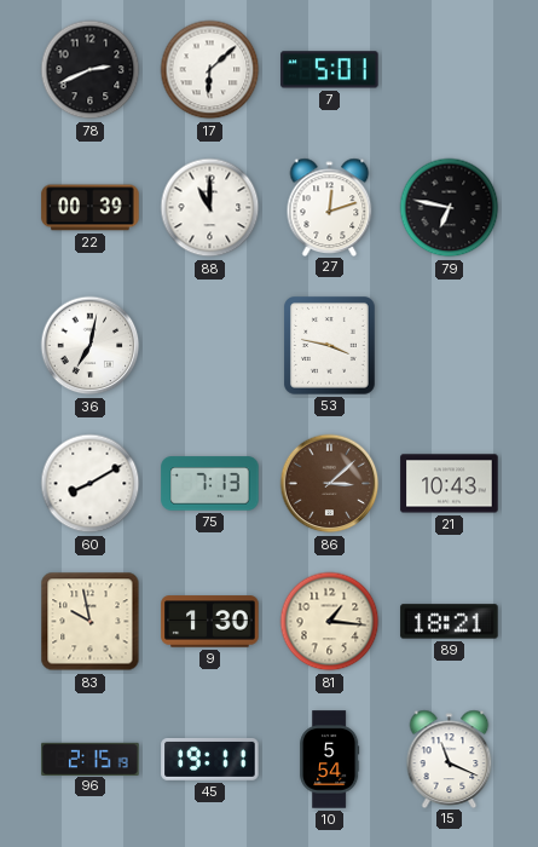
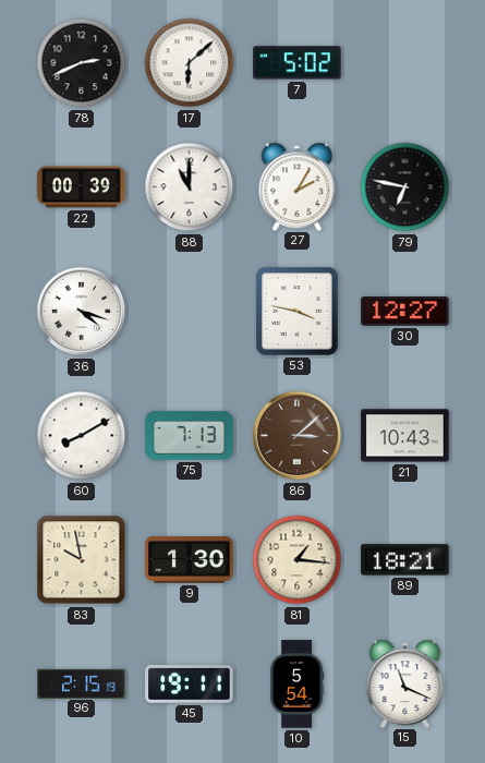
7: 5:01 -> 5:02 (298, 63)
27: 12:12 -> 2:05 (298, 186)
36: 7:02 -> 4:18 (82, 312)
30: none -> 12:27 (405, 312)
